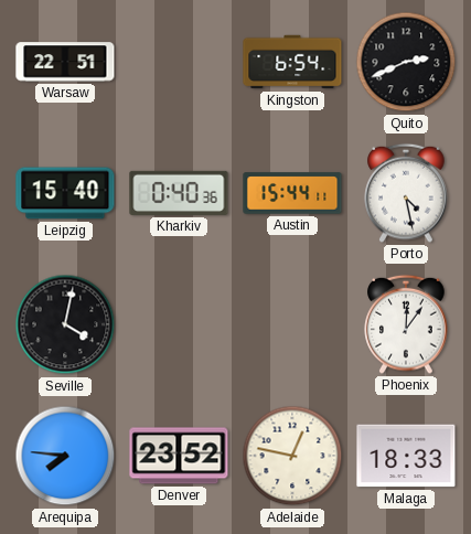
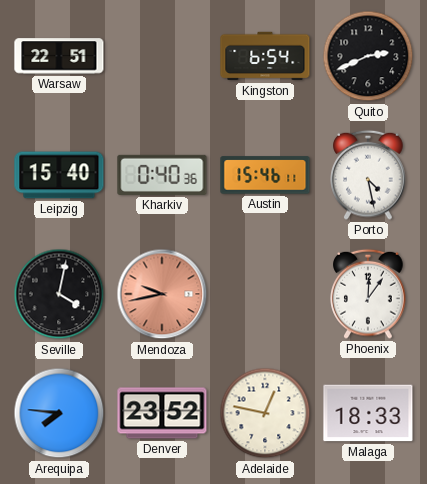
Austin: 15:44 -> 15:46 (265, 175)
Mendoza: none -> 9:43 (162, 294)
